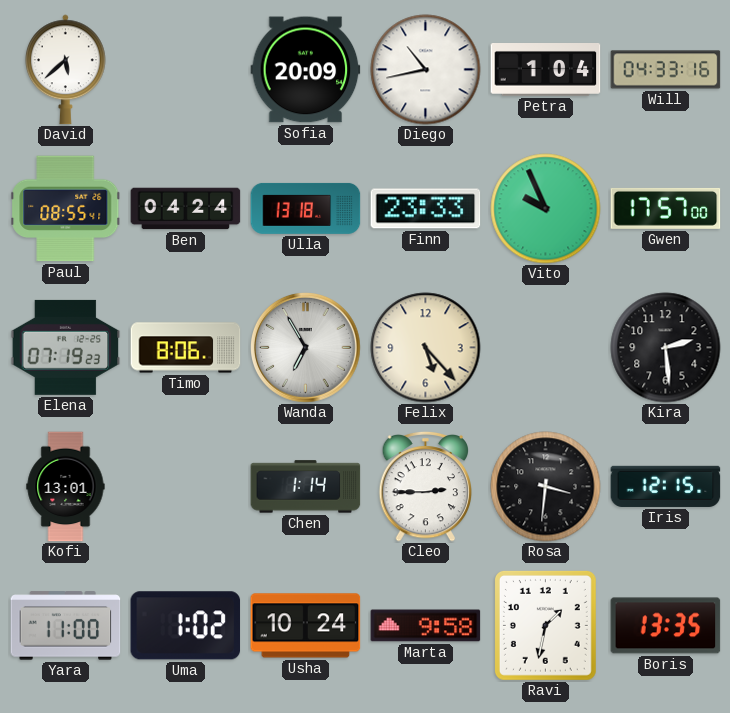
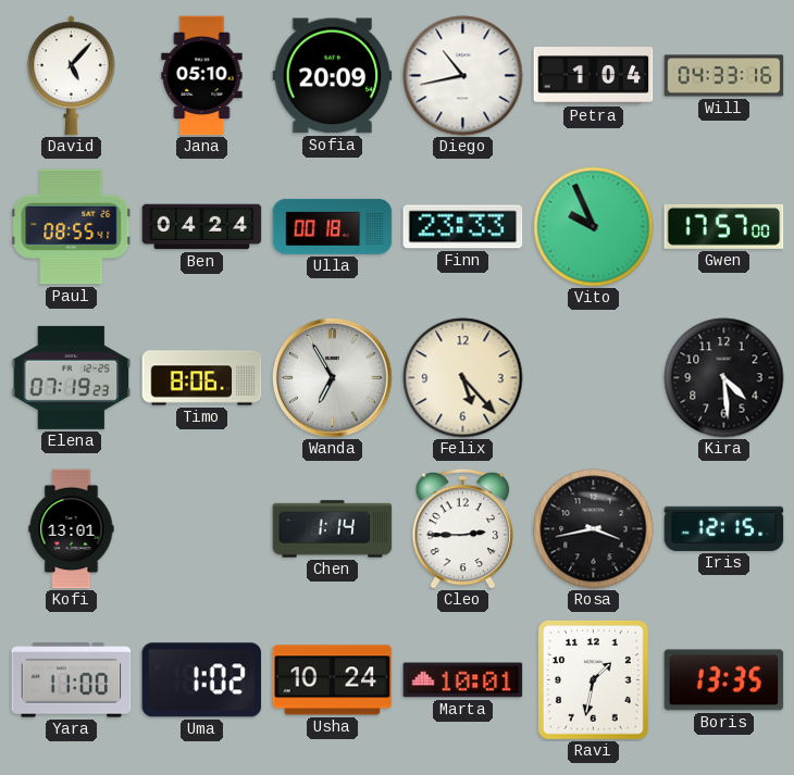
David: 5:38 -> 5:07 (71, 76)
Jana: none -> 05:10 (202, 76)
Ulla: 13:18 -> 00:18 (333, 226)
Kira: 2:29 -> 4:29 (724, 378)
Rosa: 3:31 -> 3:43 (594, 529)
Marta: 9:58 -> 10:01 (463, 680)
